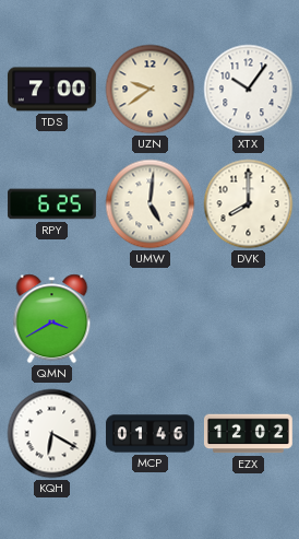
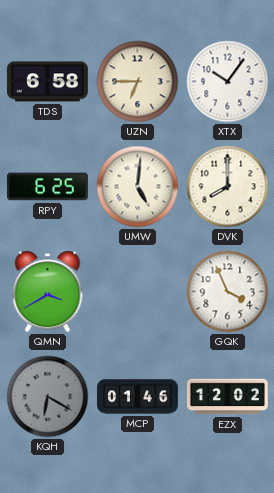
TDS: 7:00 -> 6:58 (47, 82)
UZN: 9:39 -> 6:45 (138, 82)
GQK: none -> 3:56 (228, 292)
KQH dial: white -> grey (48, 397)
